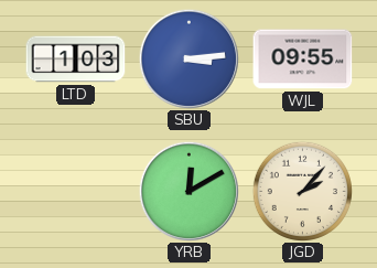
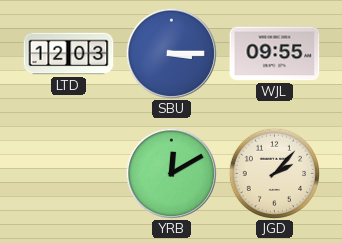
LTD: 1:03 -> 12:03 (69, 54)
SBU: 3:14 -> 3:15 (171, 53)
